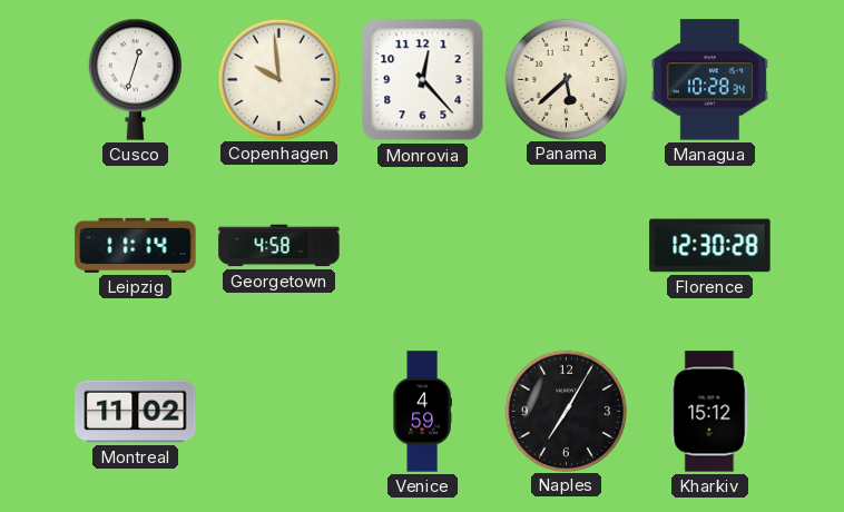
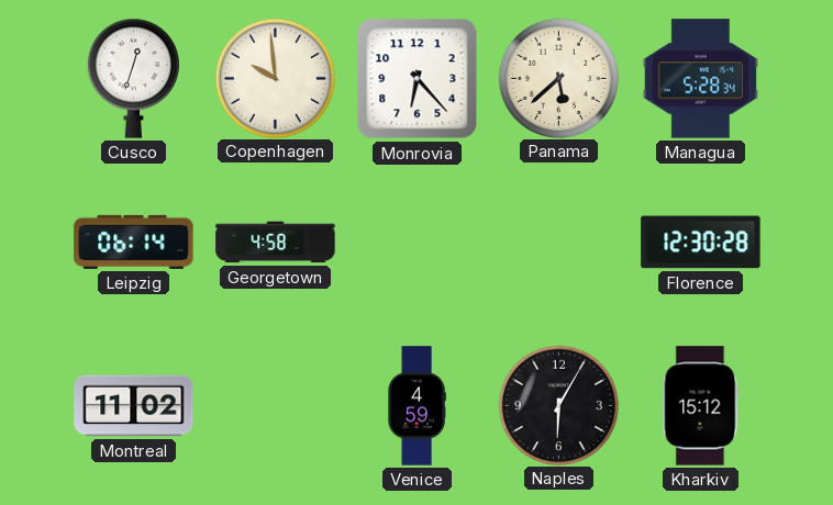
Monrovia: 12:23 -> 6:23 (418, 79)
Managua: 10:28 -> 5:28 (700, 79)
Leipzig: 11:14 -> 06:14 (134, 242)
Naples: 7:05 -> 6:05 (558, 405)
